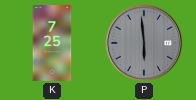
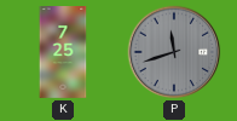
P: 5:59 -> 11:42 (174, 52)
